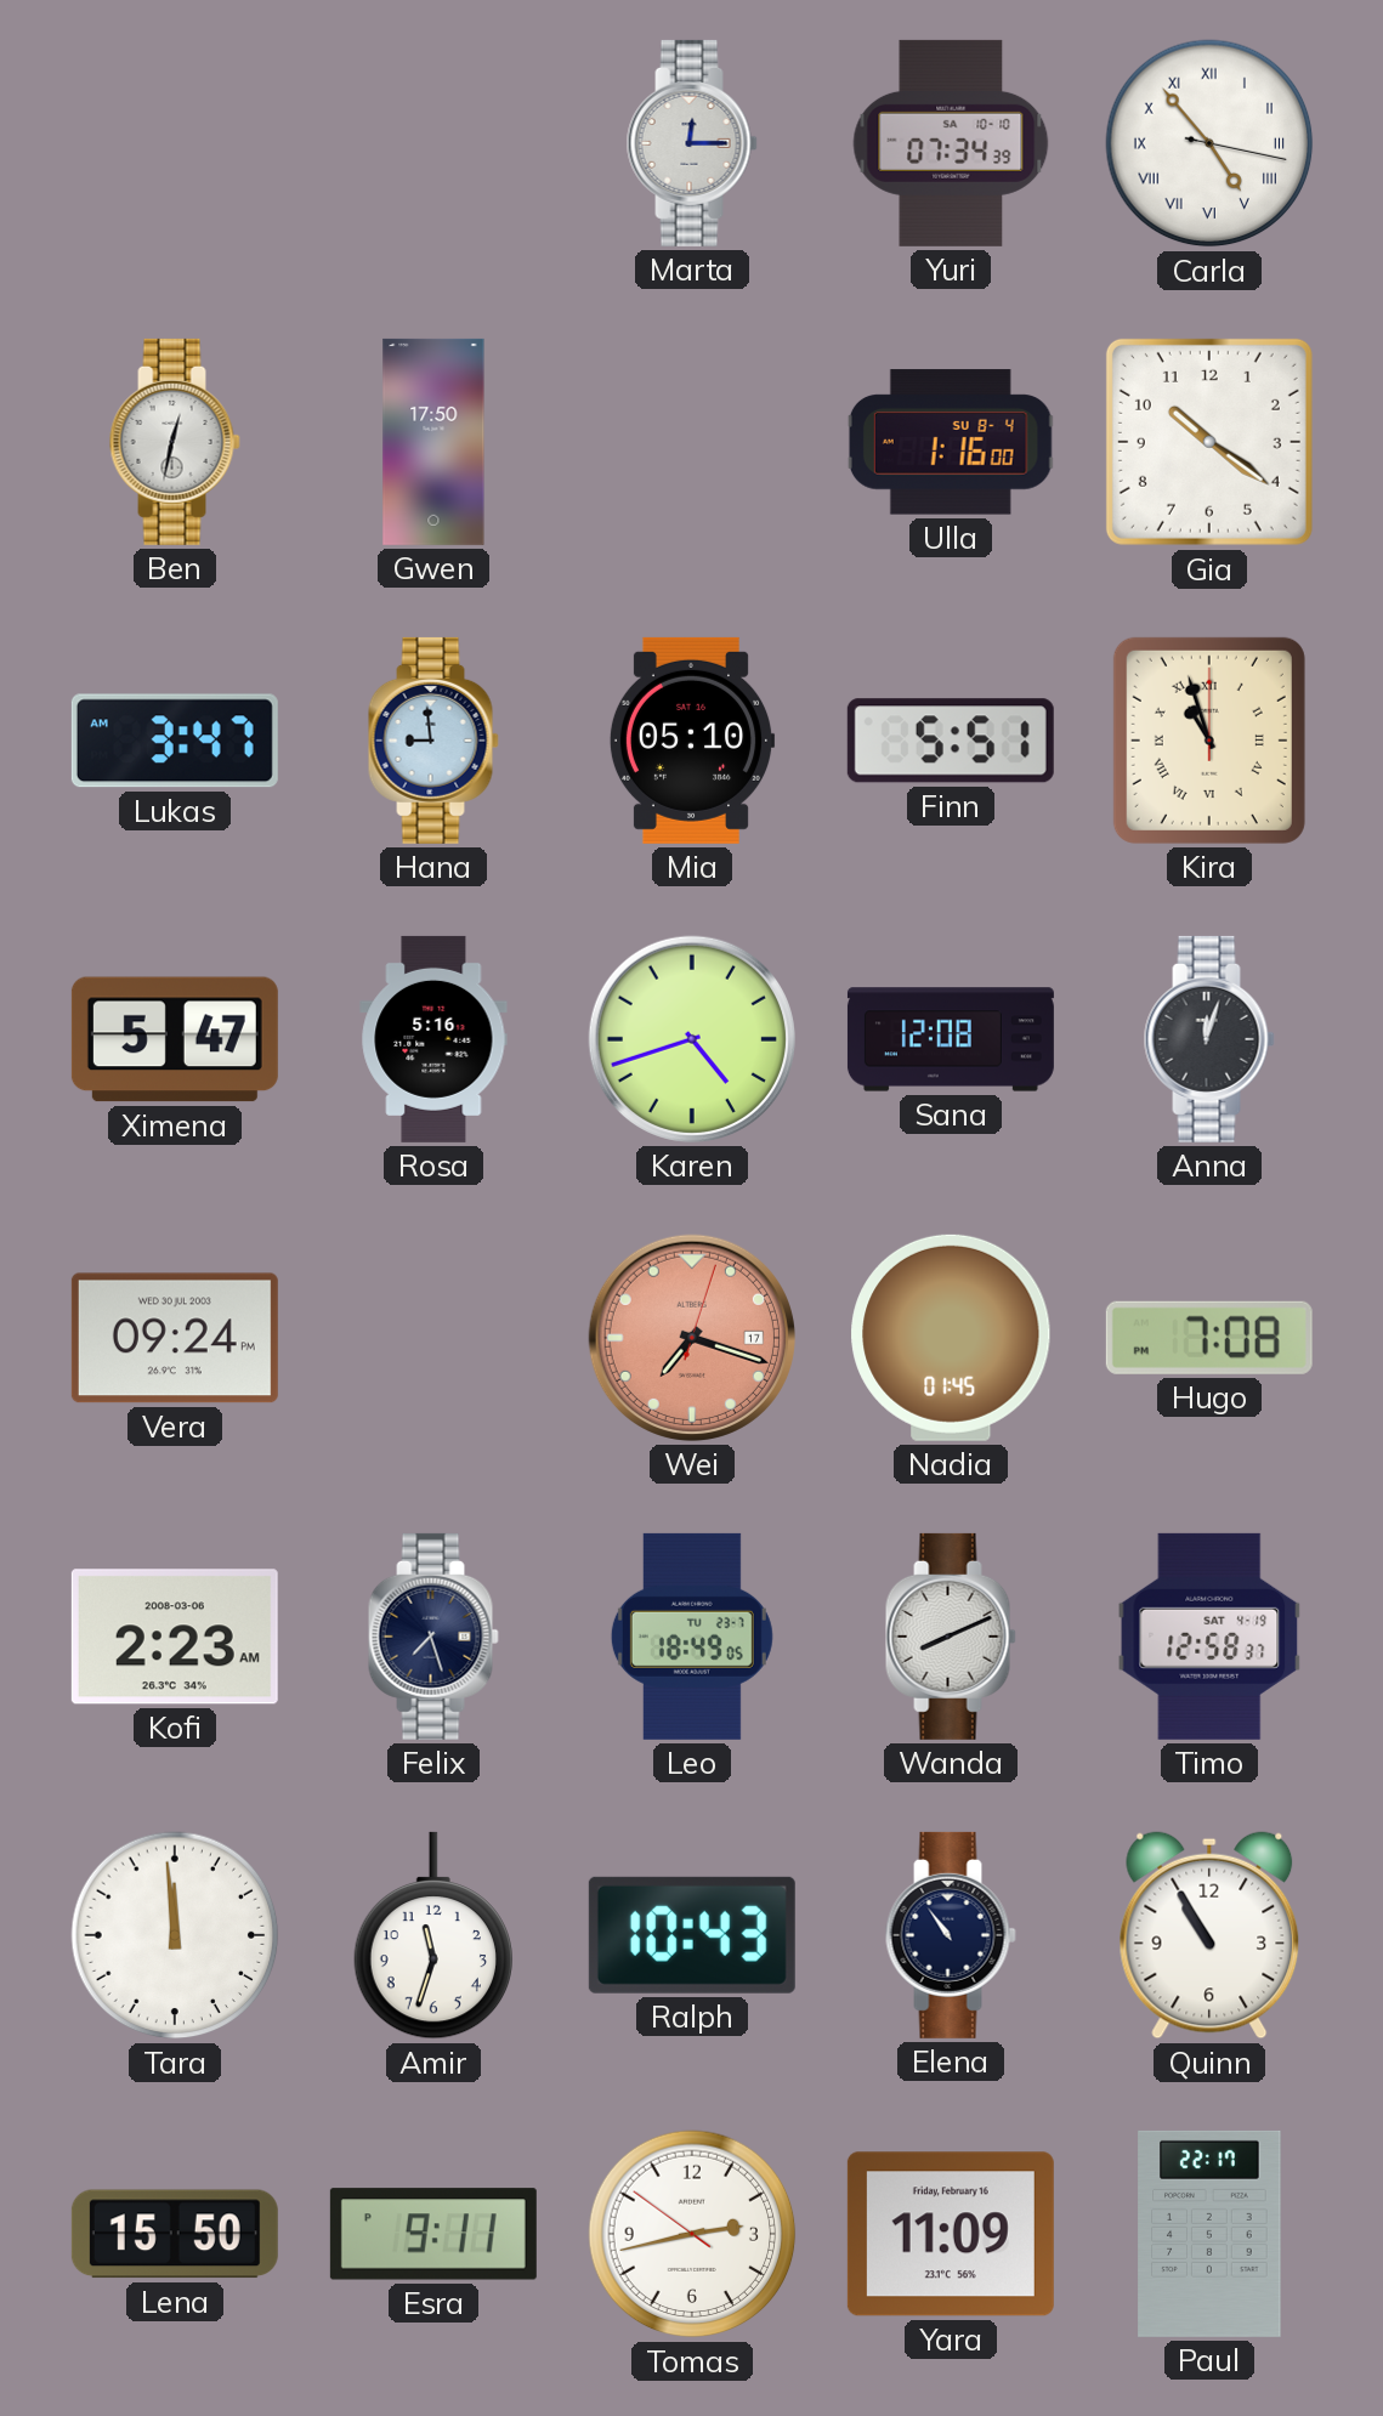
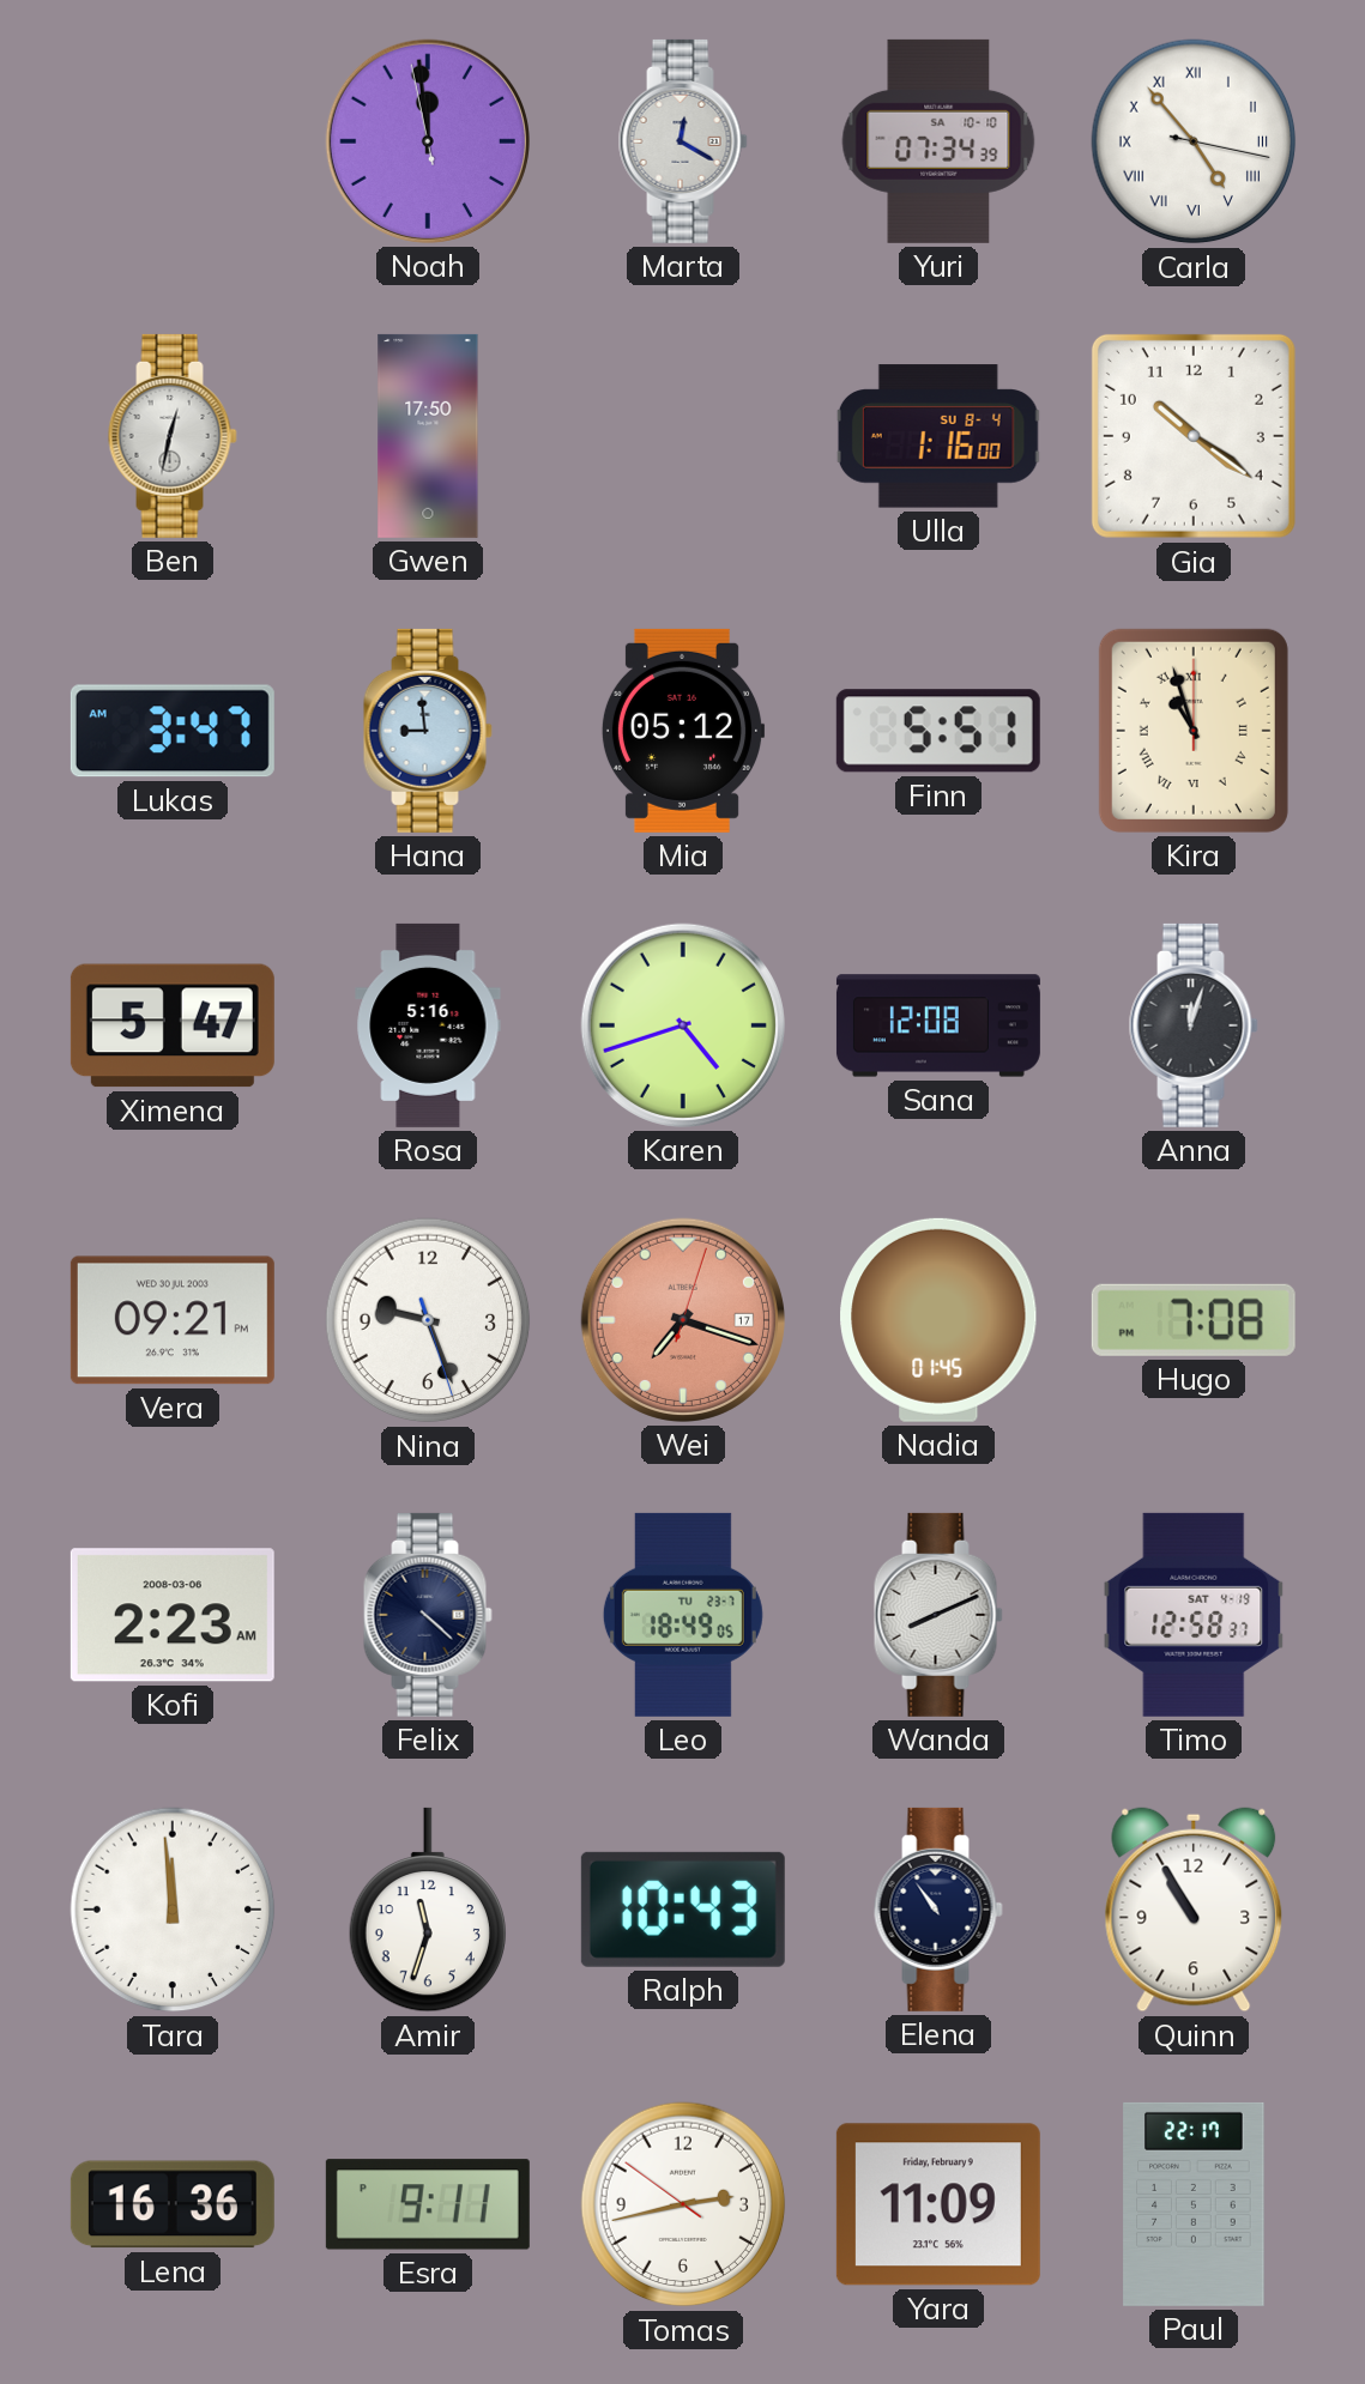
Noah: none -> 11:58 (428, 141)
Marta: 12:15 -> 12:20 (683, 141)
Mia: 05:10 -> 05:12 (683, 731)
Vera: 09:24 -> 09:21 (173, 1320)
Nina: none -> 9:26 (428, 1320)
Felix: 7:27 -> 4:22 (428, 1615)
Lena: 15:50 -> 16:36 (173, 2204)
Yara date: Friday, February 16 -> Friday, February 9 (938, 2204)
